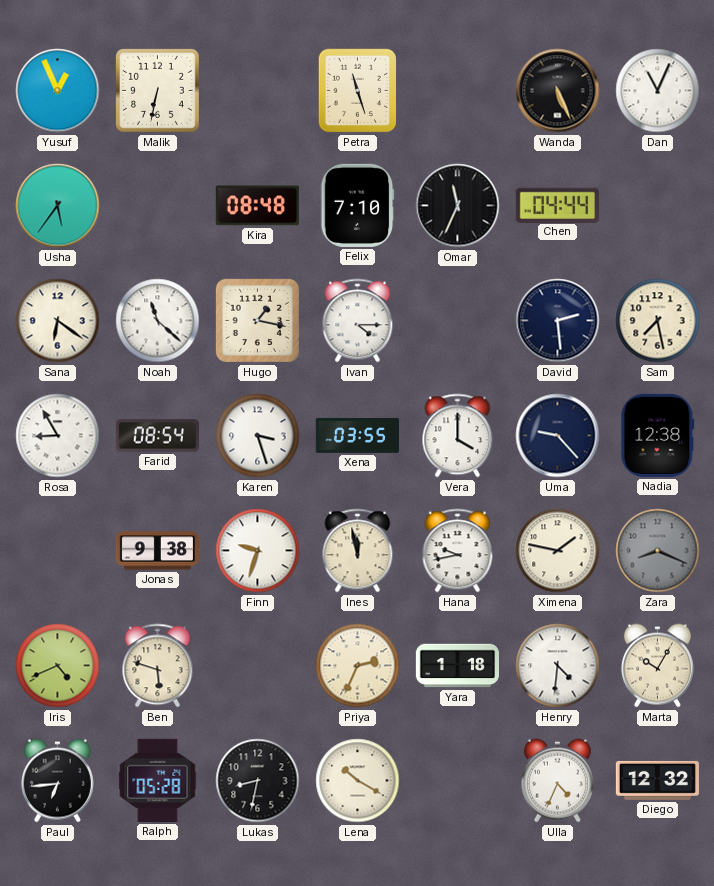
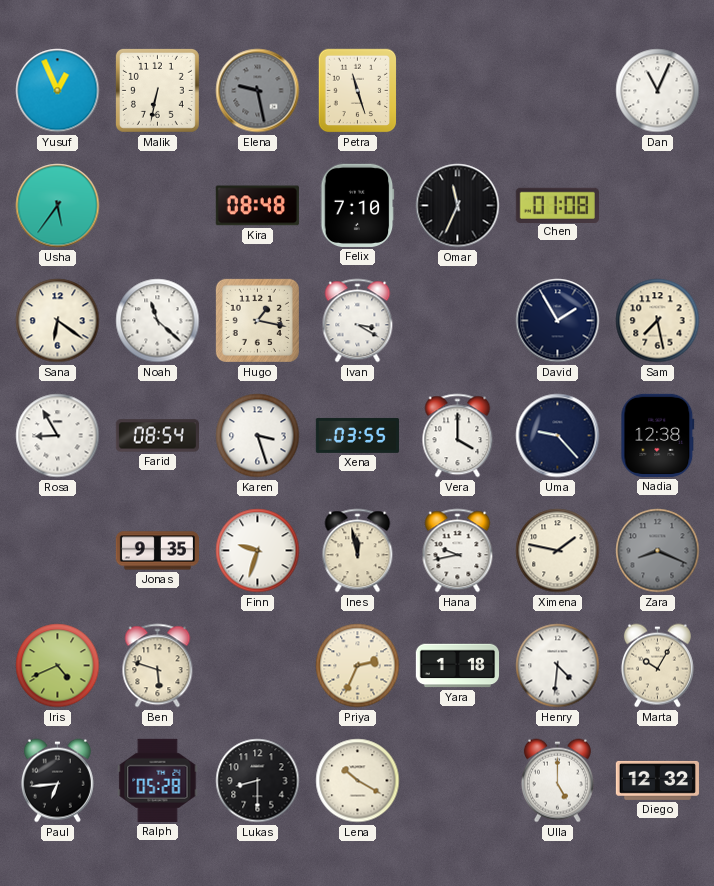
Elena: none -> 9:28 (258, 91)
Wanda: 5:26 -> none (558, 91)
Chen: 04:44 -> 01:08 (557, 205)
Ivan: 4:15 -> 3:20 (358, 321)
David: 2:29 -> 1:55 (558, 321)
Jonas: 9:38 -> 9:35 (157, 551)
Lukas: 8:32 -> 8:30 (258, 781)
Ulla: 4:34 -> 5:00 (557, 781)
